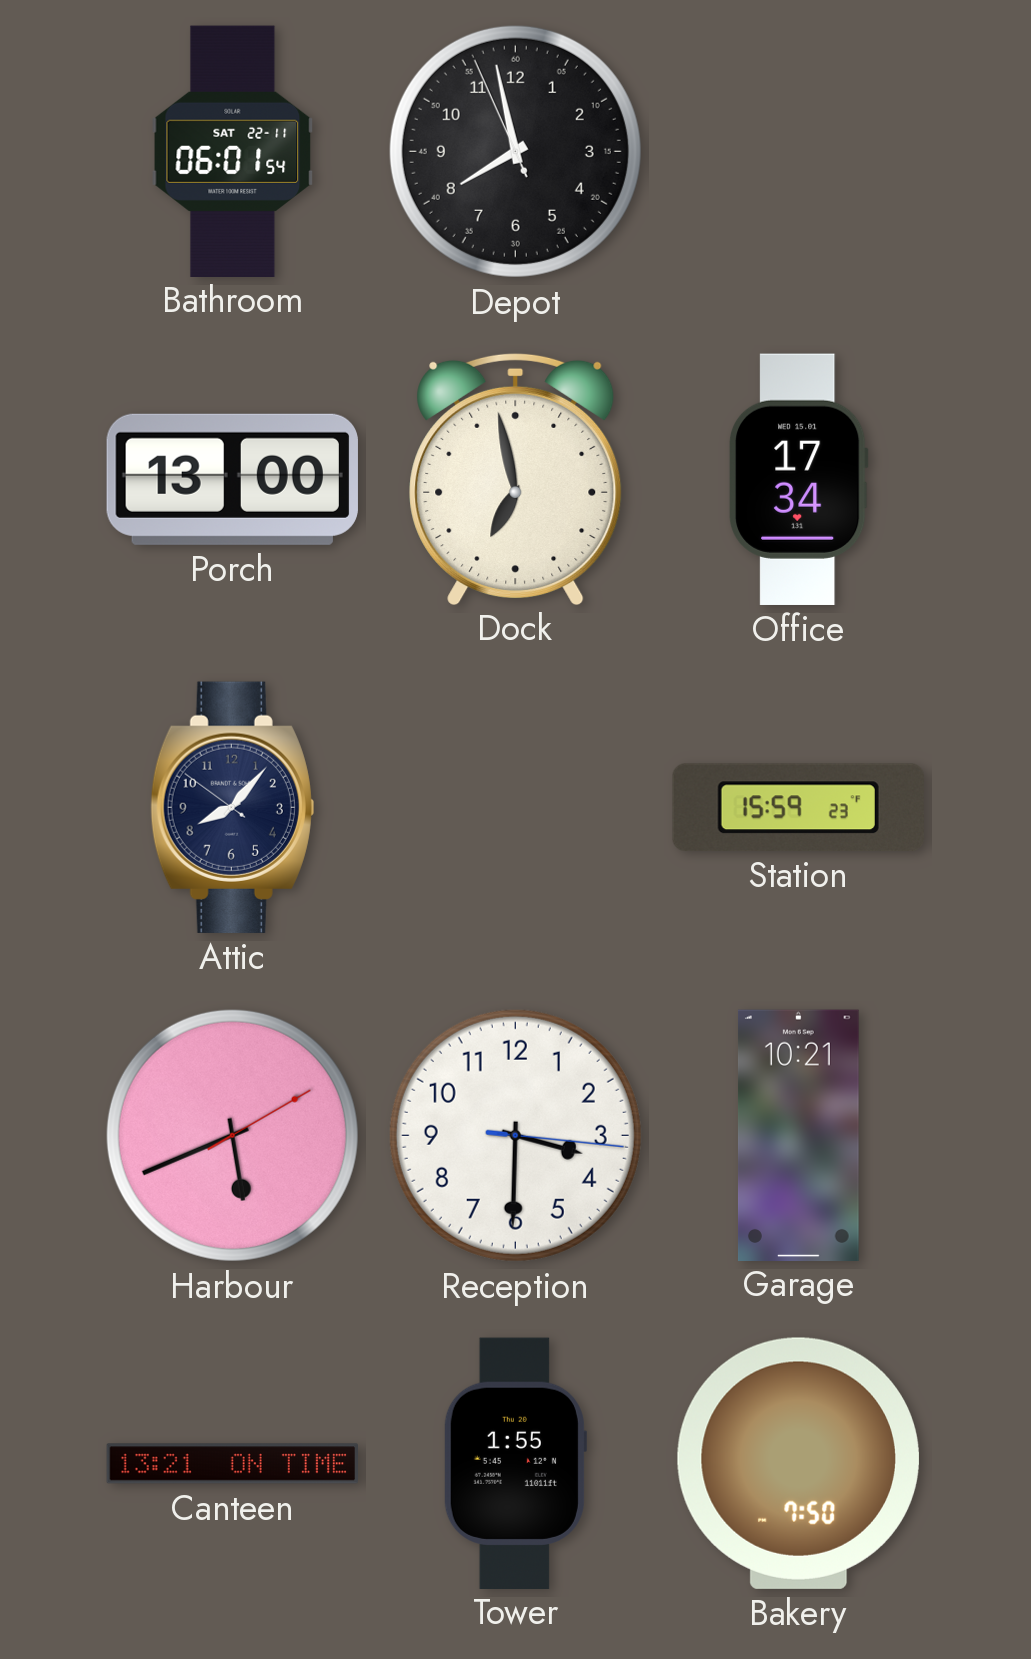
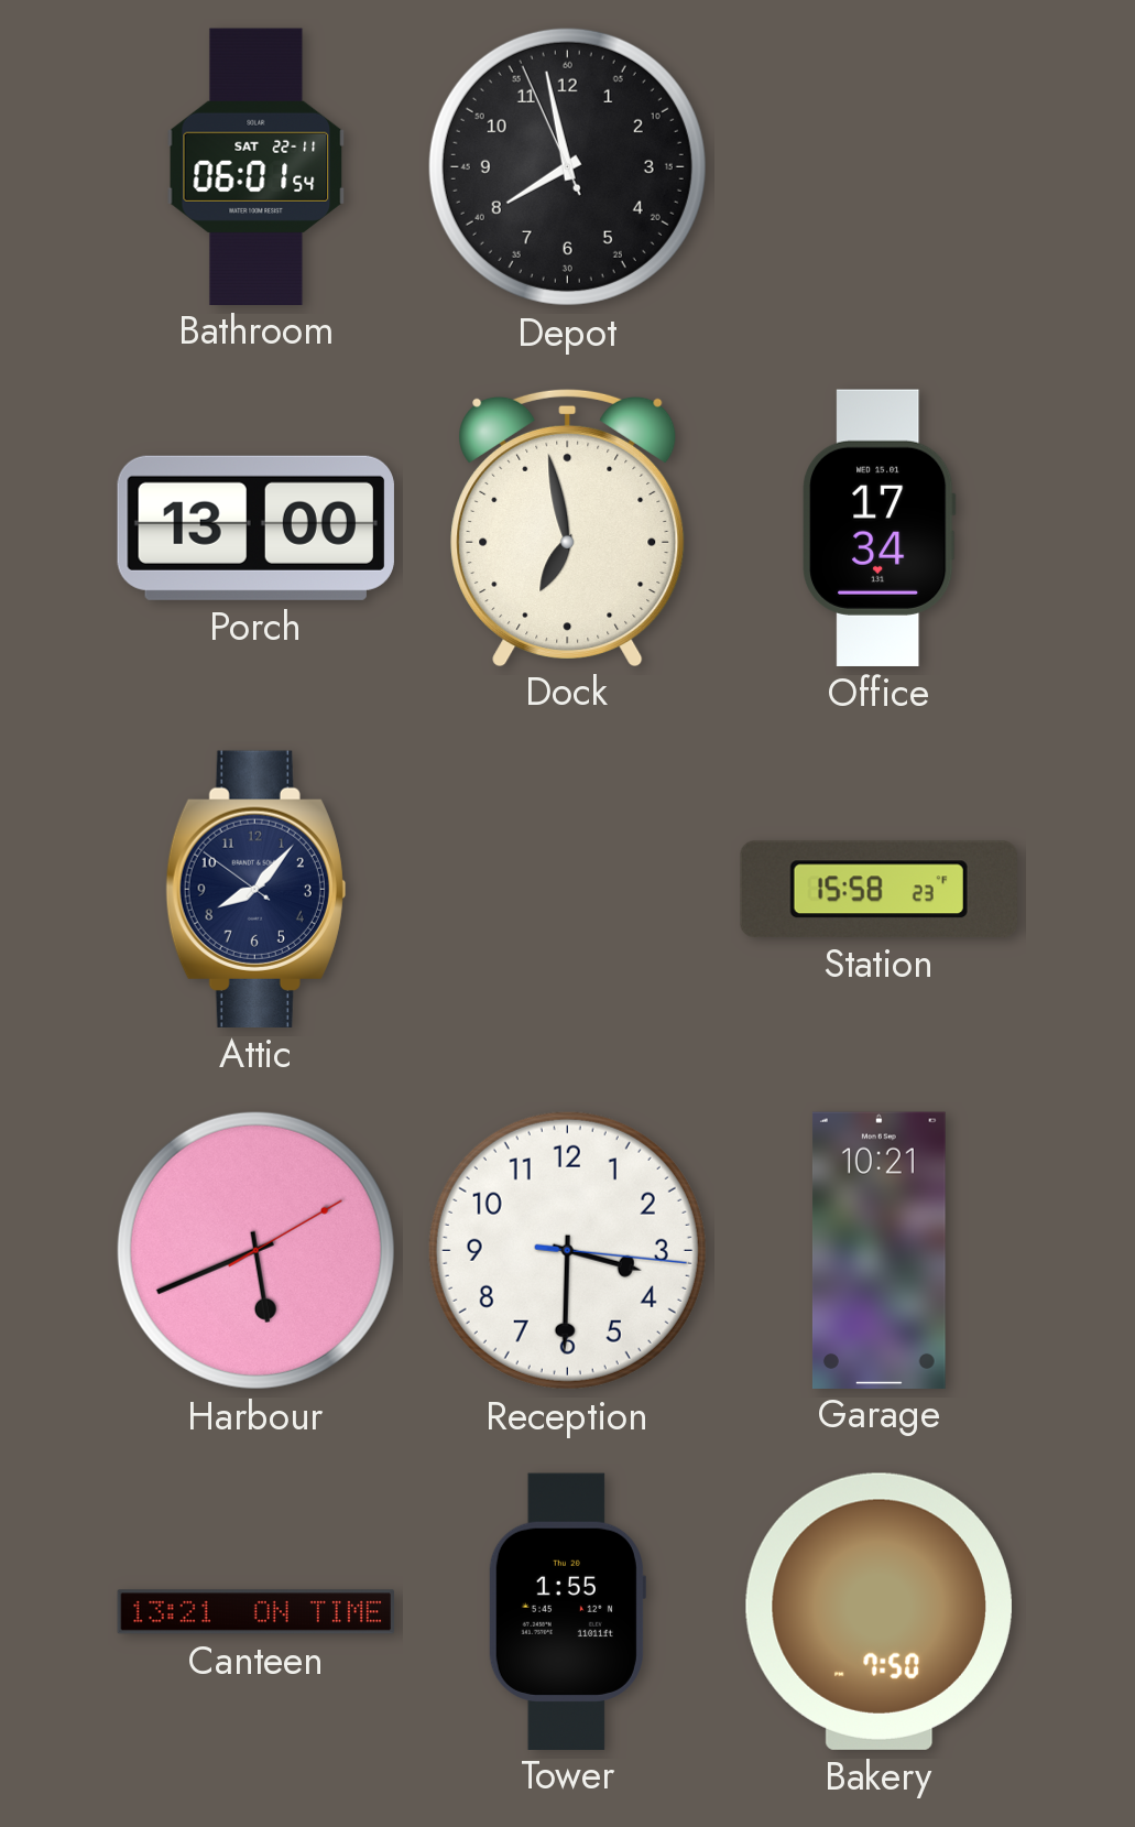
Station: 15:59 -> 15:58 (878, 889)
